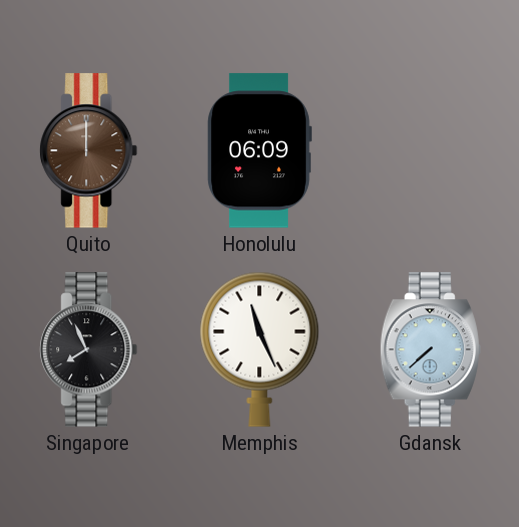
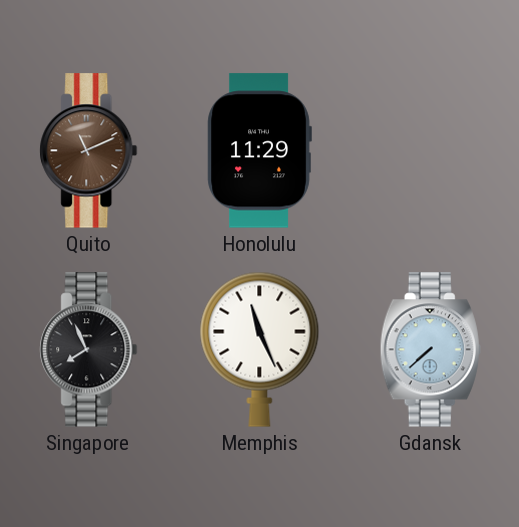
Quito: 12:00 -> 11:11 (89, 151)
Honolulu: 06:09 -> 11:29 (259, 151)
